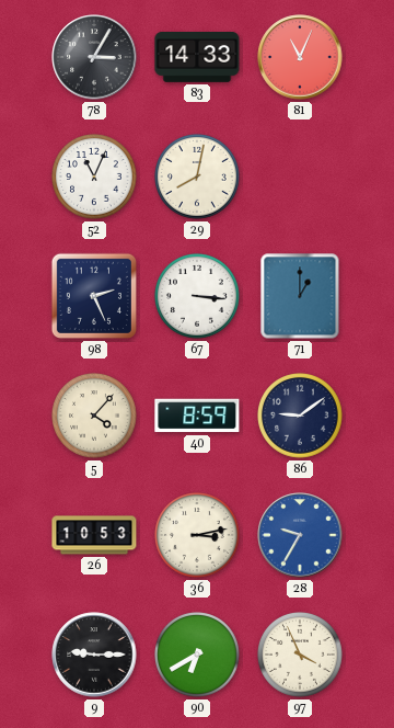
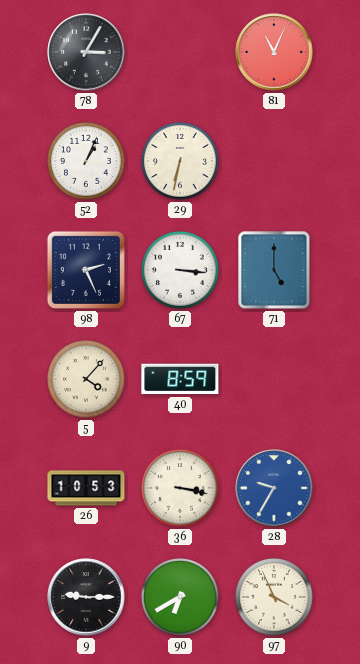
83: 14:33 -> none (197, 58)
52: 11:04 -> 1:04 (87, 162)
29: 8:02 -> 6:32 (181, 162)
71: 1:00 -> 5:00 (274, 270)
86: 9:09 -> none (301, 417)
36: 3:13 -> 3:17 (181, 489)
